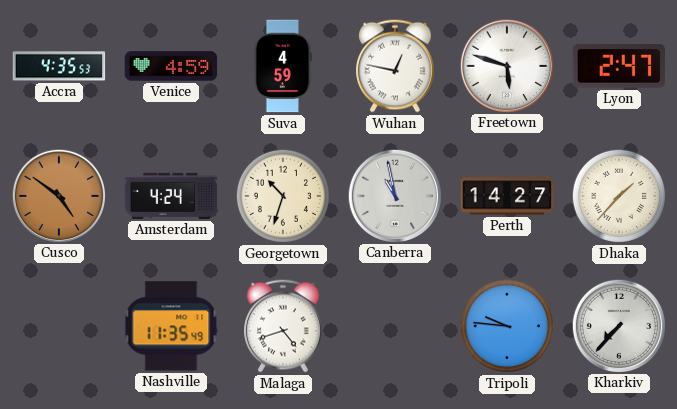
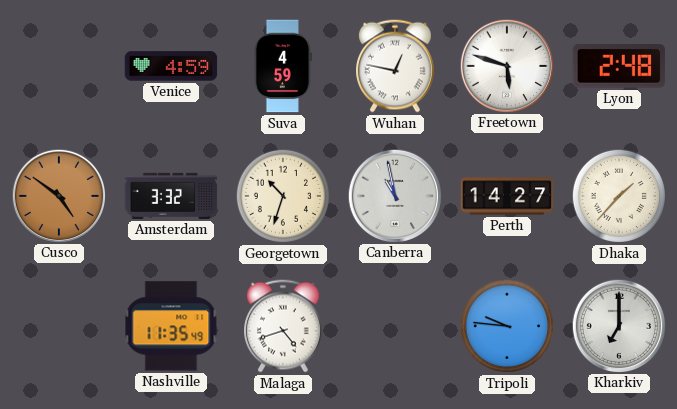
Accra: 4:35 -> none (59, 66)
Lyon: 2:47 -> 2:48 (619, 66)
Amsterdam: 4:24 -> 3:32 (171, 196)
Kharkiv: 7:37 -> 7:00 (618, 325)
